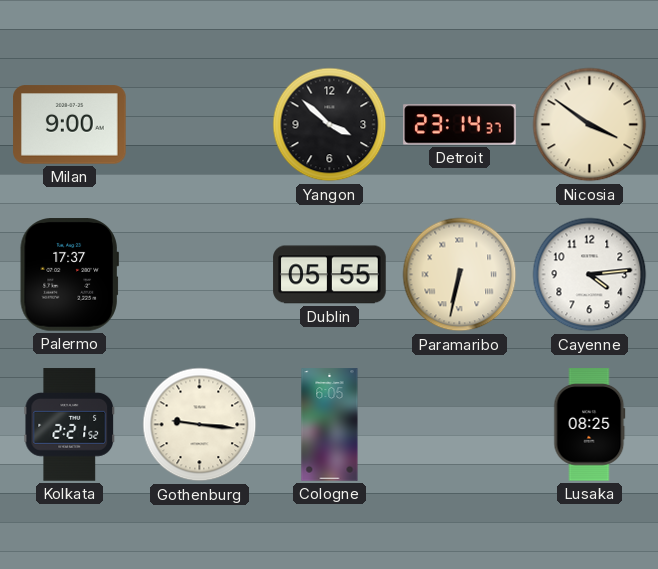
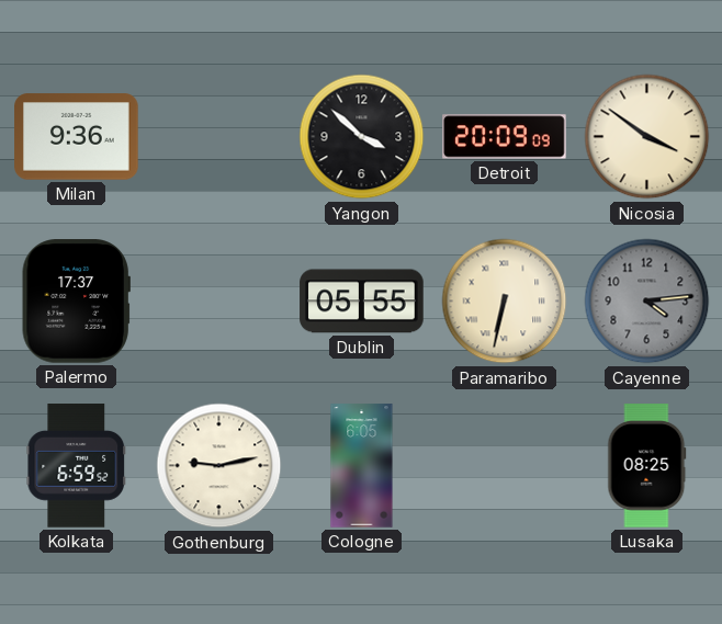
Milan: 9:00 -> 9:36 (77, 137)
Detroit: 23:14 -> 20:09 (505, 137)
Cayenne dial: white -> grey (647, 302)
Kolkata: 2:21 -> 6:59 (77, 466)
Gothenburg: 9:16 -> 9:13 (219, 466)
